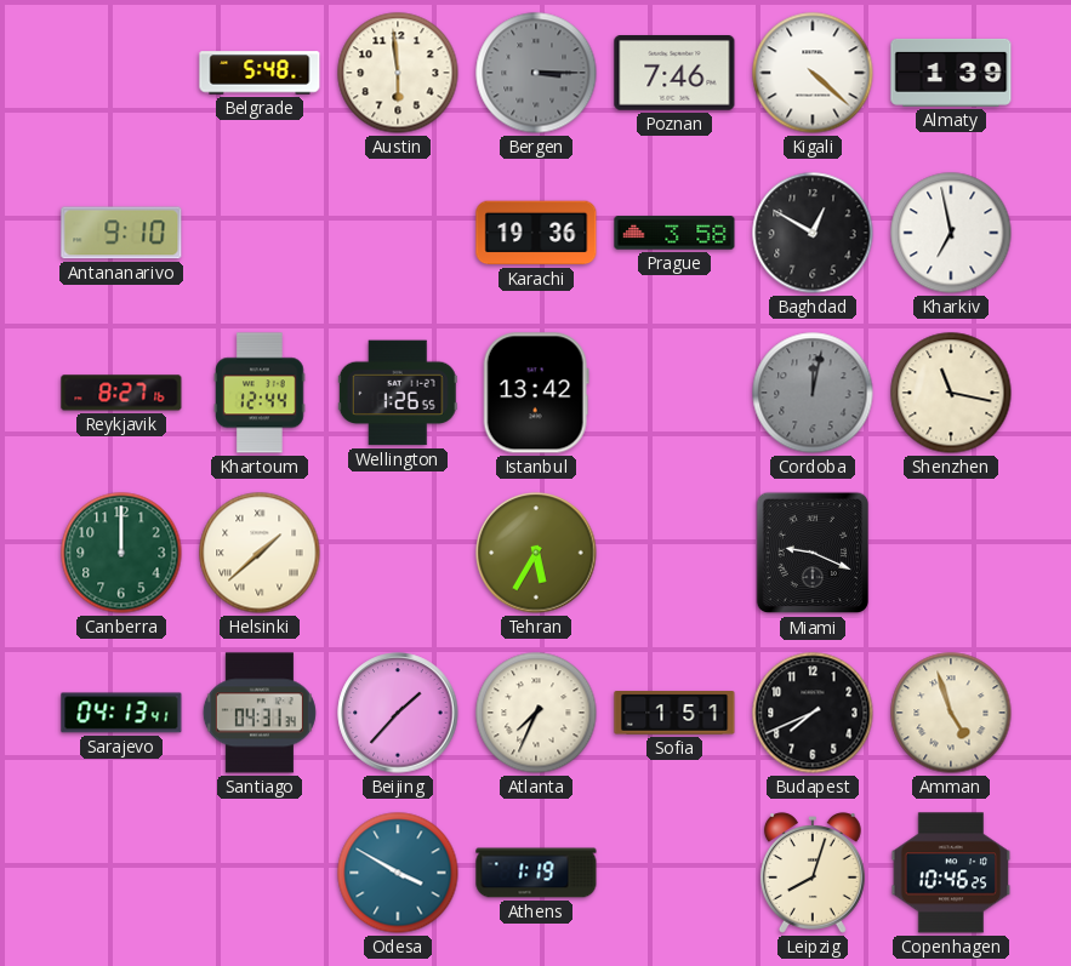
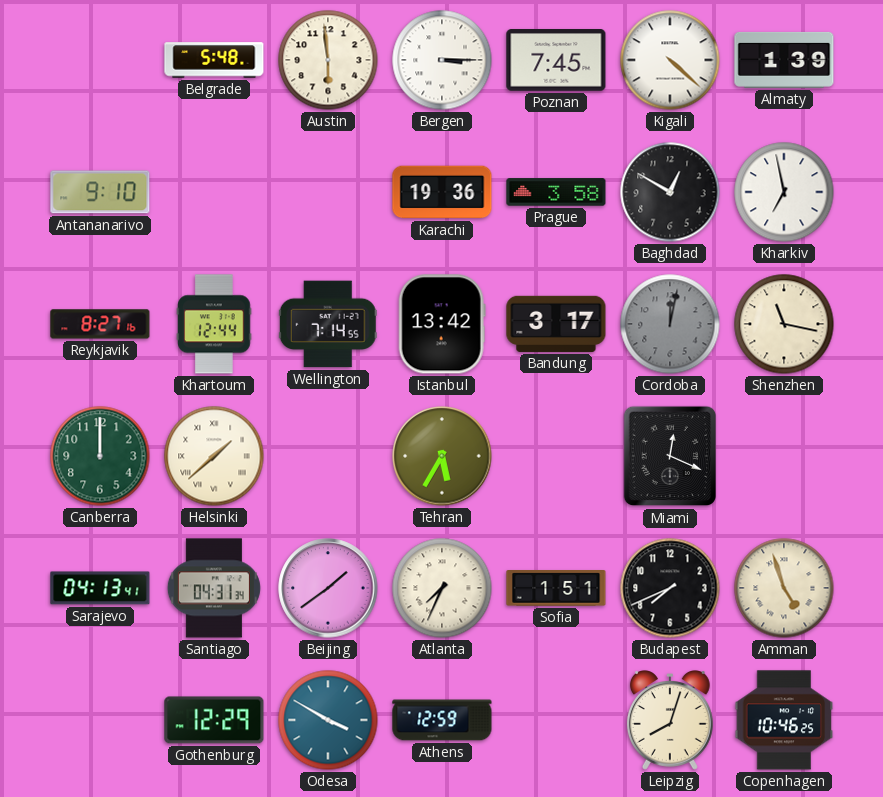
Bergen dial: grey -> white (442, 60)
Poznan: 7:46 -> 7:45 (556, 61)
Wellington: 1:26 -> 7:14 (328, 324)
Bandung: none -> 3:17 (556, 324)
Miami: 9:19 -> 12:19 (670, 456)
Beijing: 1:37 -> 1:39 (328, 588)
Gothenburg: none -> 12:29 (214, 720)
Athens: 1:19 -> 12:59 (442, 720)
